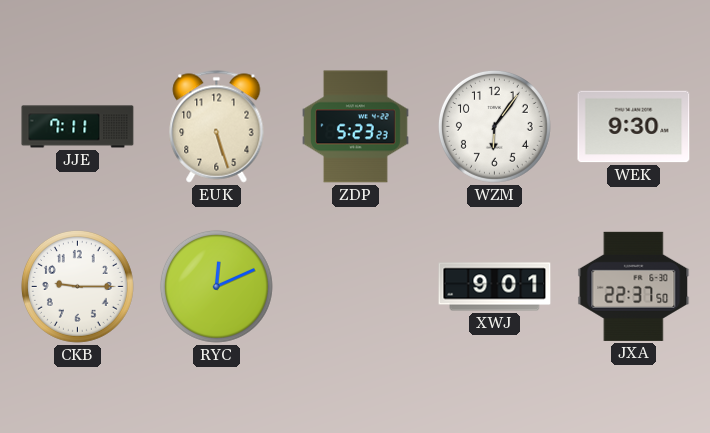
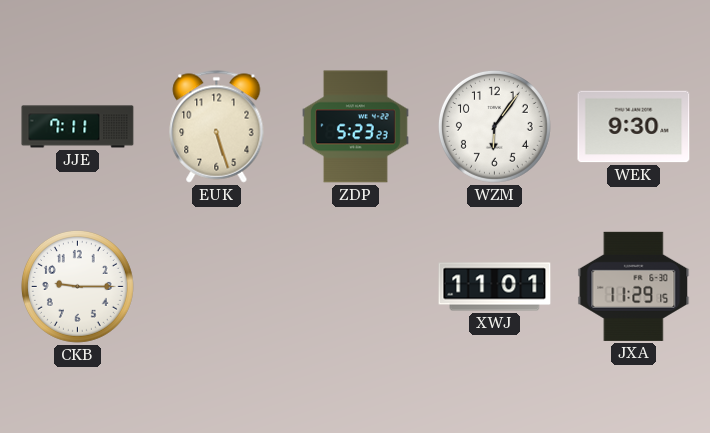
RYC: 12:11 -> none (216, 286)
XWJ: 9:01 -> 11:01 (495, 287)
JXA: 22:37 -> 11:29 (634, 286)
